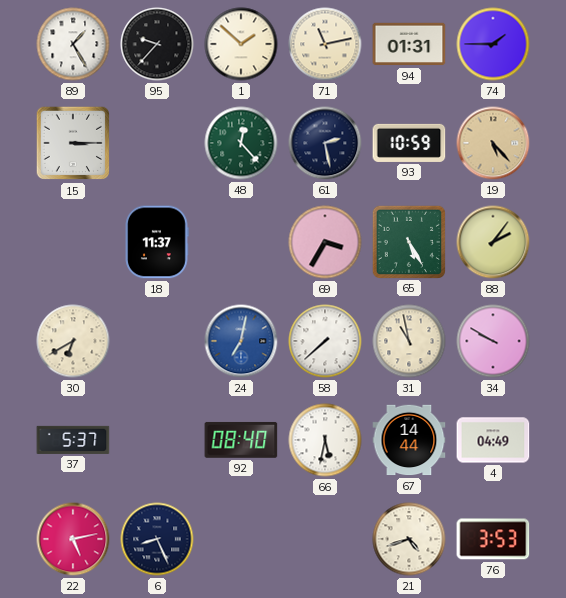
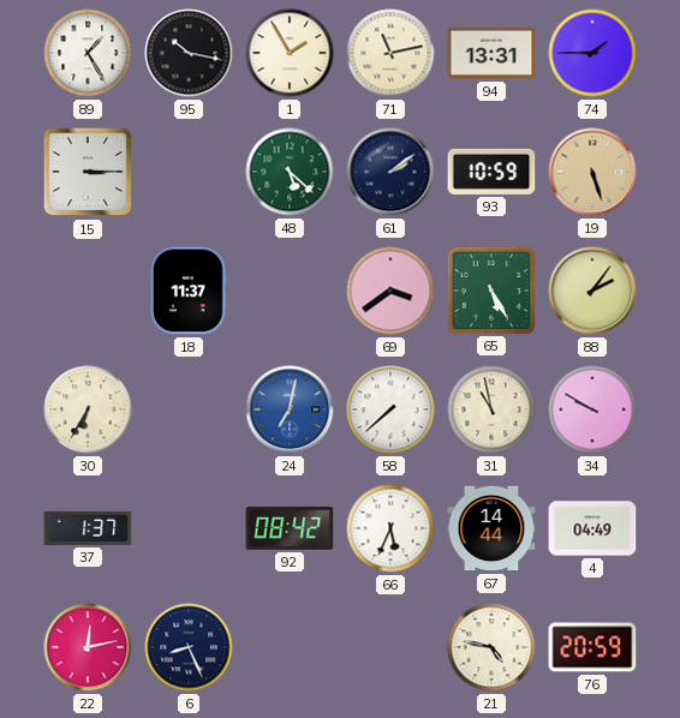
95: 9:37 -> 10:17 (189, 53)
1: 1:52 -> 1:55 (290, 53)
94: 01:31 -> 13:31 (491, 53)
48: 12:23 -> 5:22 (290, 172)
61: 2:28 -> 2:09 (390, 172)
19: 5:23 -> 5:27 (592, 172)
69: 3:35 -> 3:39 (390, 291)
30: 6:40 -> 6:35 (88, 409)
37: 5:37 -> 1:37 (88, 528)
92: 08:40 -> 08:42 (290, 528)
66: 5:32 -> 5:34 (390, 528)
22: 5:13 -> 12:13 (88, 647)
21: 4:42 -> 4:47 (491, 647)
76: 3:53 -> 20:59 (592, 647)
